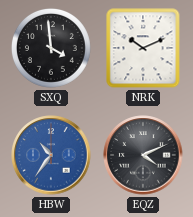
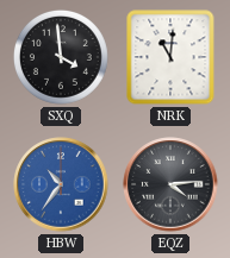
NRK: 10:11 -> 11:01 (170, 57)
EQZ: 4:11 -> 4:14 (170, 184)
